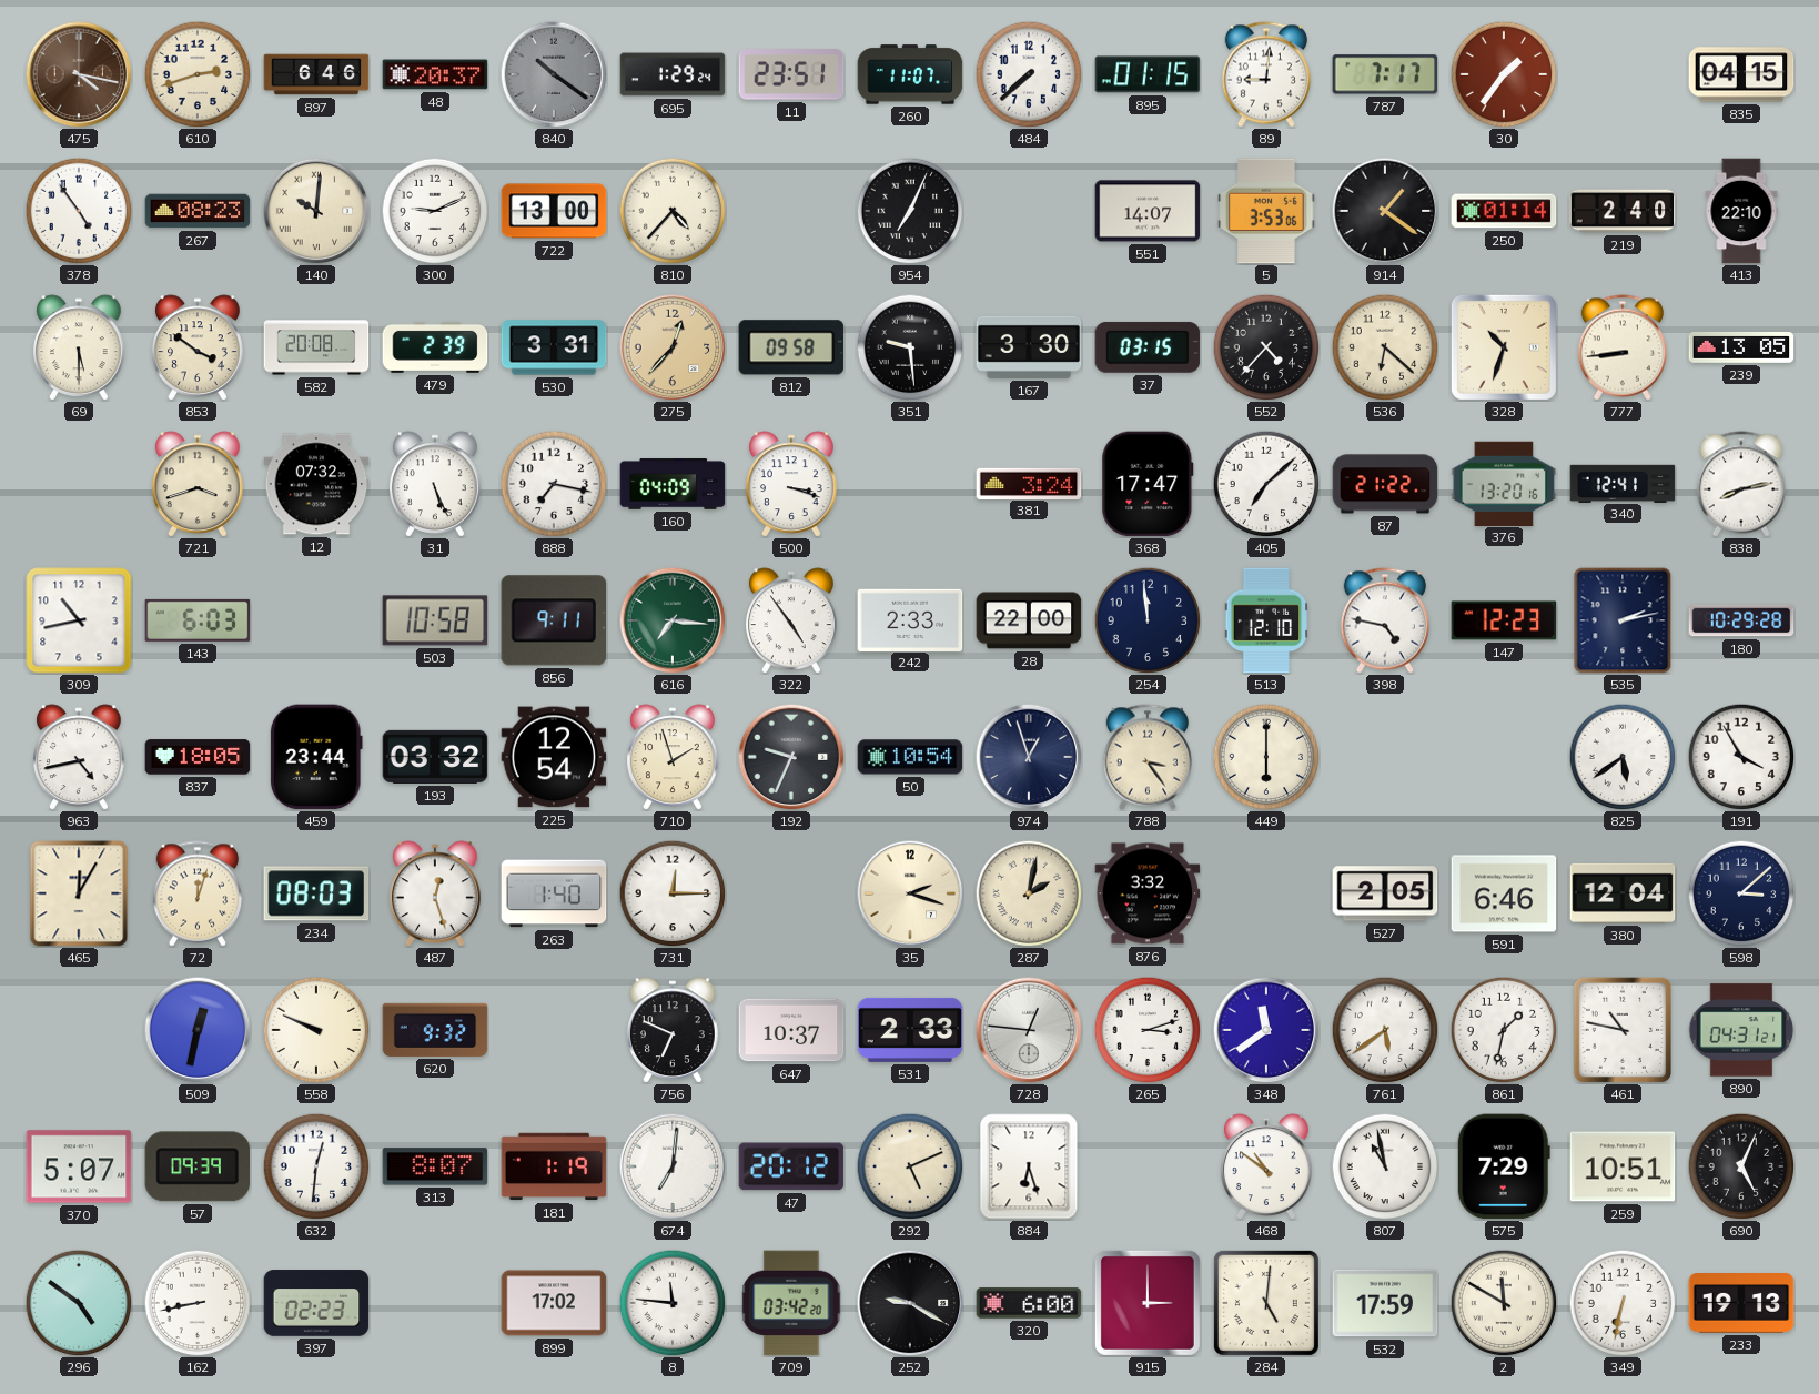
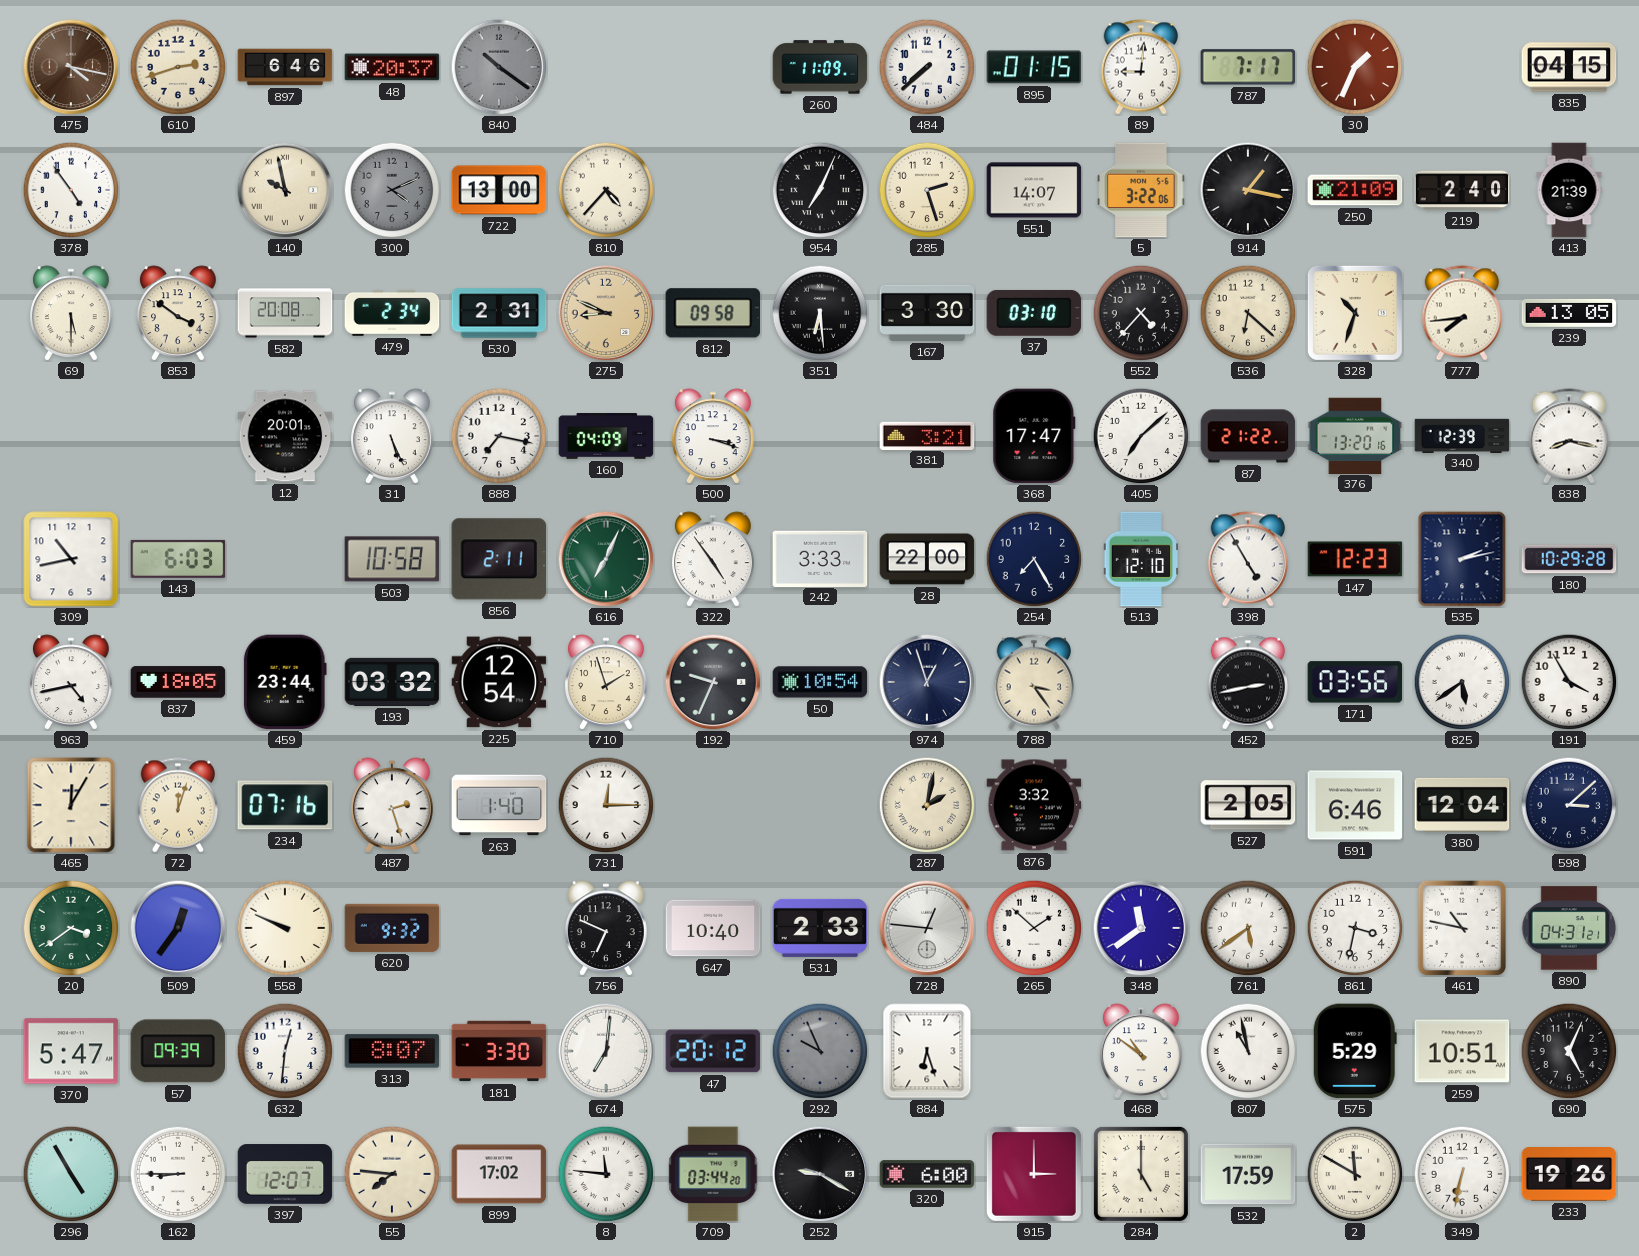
695: 1:29 -> none (673, 74)
11: 23:51 -> none (791, 74)
260: 11:07 -> 11:09 (820, 67)
30: 1:36 -> 1:34 (1355, 67)
267: 08:23 -> none (198, 211)
140: 10:01 -> 9:58 (285, 190)
300: 9:11 -> 4:11 (392, 190)
300 dial: white -> grey (392, 190)
285: none -> 2:27 (927, 190)
5: 3:53 -> 3:22 (1141, 190)
914: 1:21 -> 1:17 (1248, 190)
250: 01:14 -> 21:09 (1355, 190)
413: 22:10 -> 21:39 (1569, 190)
479: 2:39 -> 2:34 (392, 313)
530: 3:31 -> 2:31 (499, 313)
275: 12:37 -> 8:49 (606, 313)
351: 9:29 -> 6:29 (820, 313)
37: 03:15 -> 03:10 (1034, 313)
777: 8:44 -> 7:44 (1462, 313)
721: 3:42 -> none (199, 484)
12: 07:32 -> 20:01 (285, 436)
381: 3:24 -> 3:21 (927, 435)
340: 12:41 -> 12:39 (1462, 435)
838: 8:13 -> 8:17 (1569, 436)
856: 9:11 -> 2:11 (499, 559)
616: 7:16 -> 7:04 (606, 559)
242: 2:33 -> 3:33 (820, 558)
254: 11:59 -> 7:25 (1034, 559)
398: 4:47 -> 4:55 (1248, 559)
449: 6:00 -> none (1266, 757)
452: none -> 2:43 (1248, 682)
171: none -> 03:56 (1355, 682)
234: 08:03 -> 07:16 (285, 805)
487: 12:27 -> 2:27 (393, 805)
35: 2:18 -> none (910, 893)
20: none -> 3:39 (71, 928)
509: 12:32 -> 12:36 (178, 928)
647: 10:37 -> 10:40 (713, 928)
265: 3:12 -> 1:52 (1034, 928)
861: 1:32 -> 3:32 (1355, 928)
370: 5:07 -> 5:47 (71, 1051)
181: 1:19 -> 3:30 (499, 1051)
292: 5:11 -> 9:56 (820, 1051)
292 dial: cream -> grey (820, 1051)
575: 7:29 -> 5:29 (1355, 1051)
296: 4:51 -> 4:55 (71, 1174)
162: 8:43 -> 8:45 (178, 1174)
397: 02:23 -> 12:07 (285, 1174)
55: none -> 7:46 (392, 1174)
709: 03:42 -> 03:44 (713, 1174)
284: 5:01 -> 5:00 (1141, 1174)
233: 19:13 -> 19:26 (1569, 1174)
